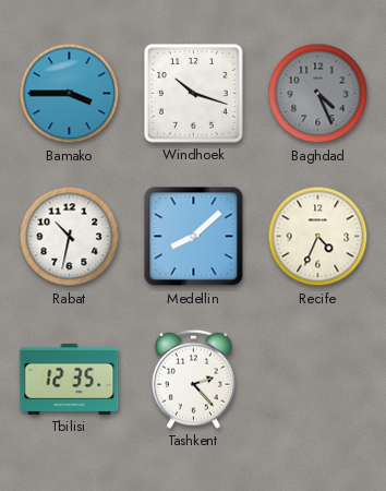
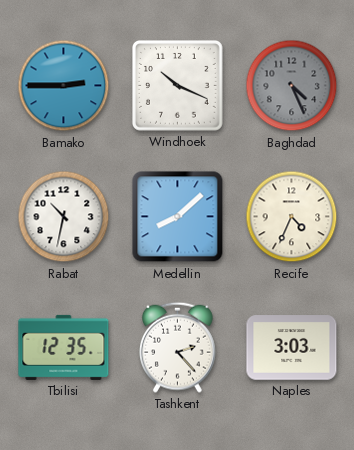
Bamako: 3:45 -> 2:45 (64, 86)
Windhoek: 10:18 -> 10:19 (178, 86)
Naples: none -> 3:03 (292, 348)
